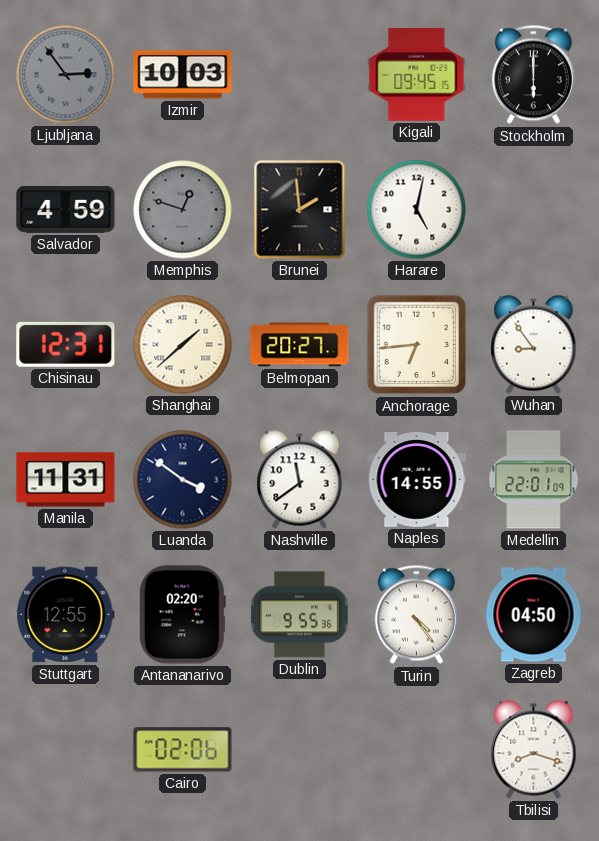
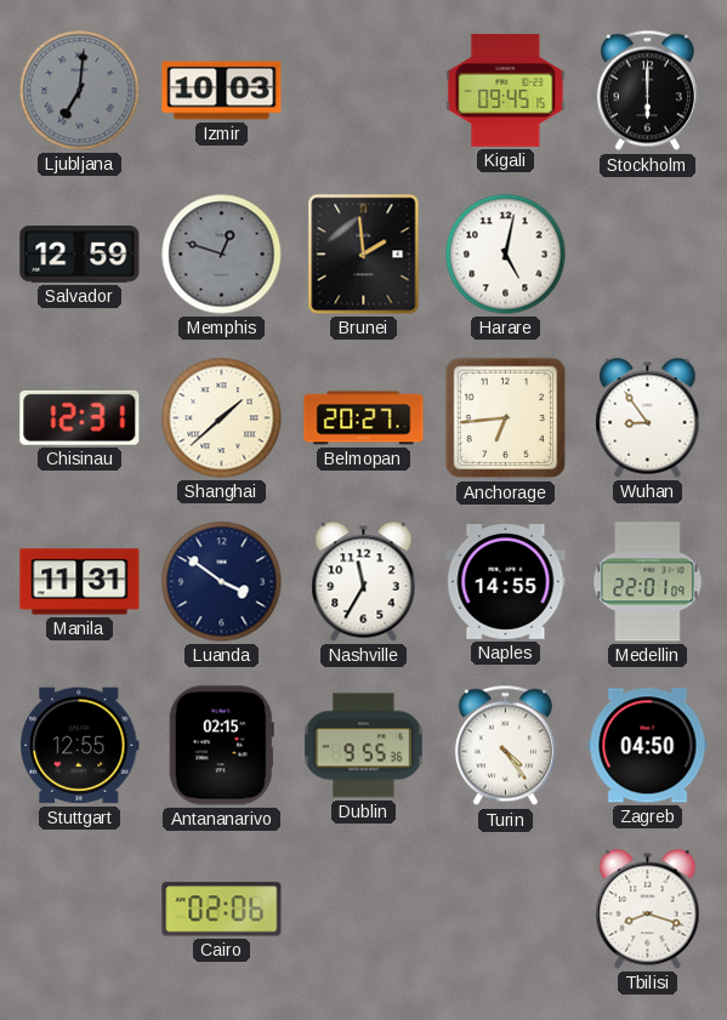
Ljubljana: 2:54 -> 7:01 (80, 91)
Salvador: 4:59 -> 12:59 (80, 255)
Nashville: 11:39 -> 11:35 (364, 582)
Antananarivo: 02:20 -> 02:15 (221, 746)
